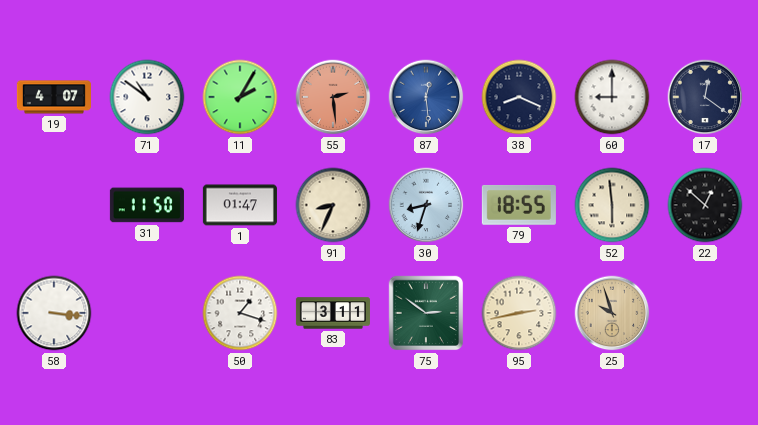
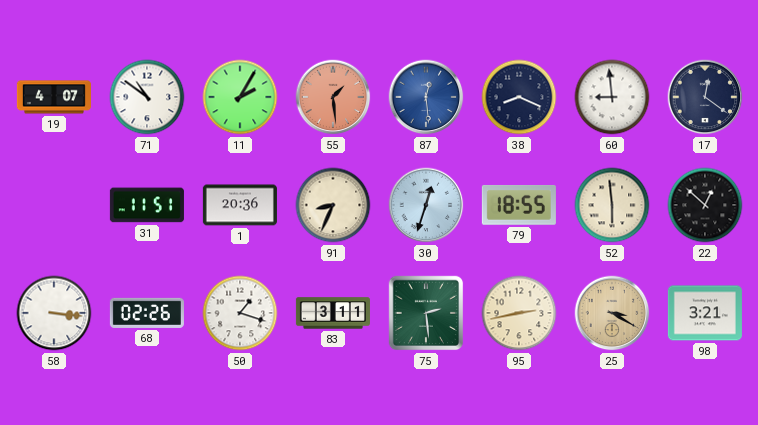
55: 2:29 -> 1:29 (333, 97)
60: 9:00 -> 8:59 (612, 97)
31: 11:50 -> 11:51 (147, 205)
1: 01:47 -> 20:36 (240, 205)
30: 8:33 -> 12:33 (426, 205)
68: none -> 02:26 (147, 313)
75: 2:51 -> 2:29 (426, 313)
25: 9:57 -> 3:20 (612, 313)
98: none -> 3:21 (705, 313)
